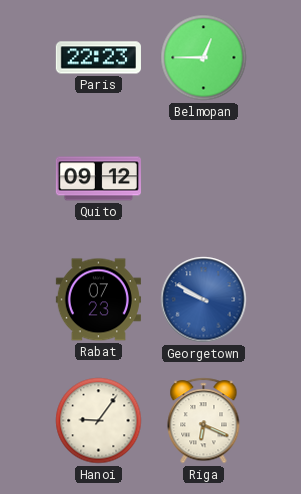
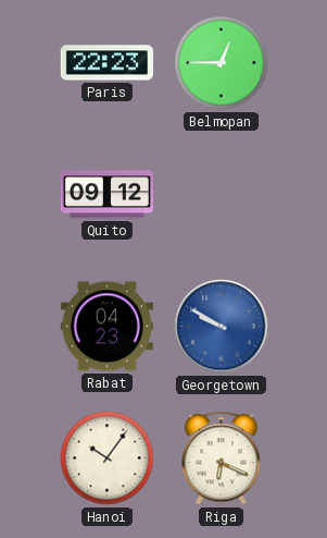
Rabat: 07:23 -> 04:23 (106, 327)
Hanoi: 9:06 -> 10:06 (108, 458)
